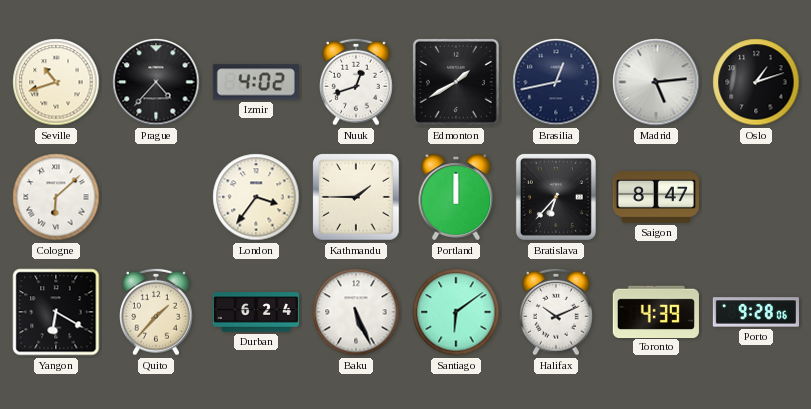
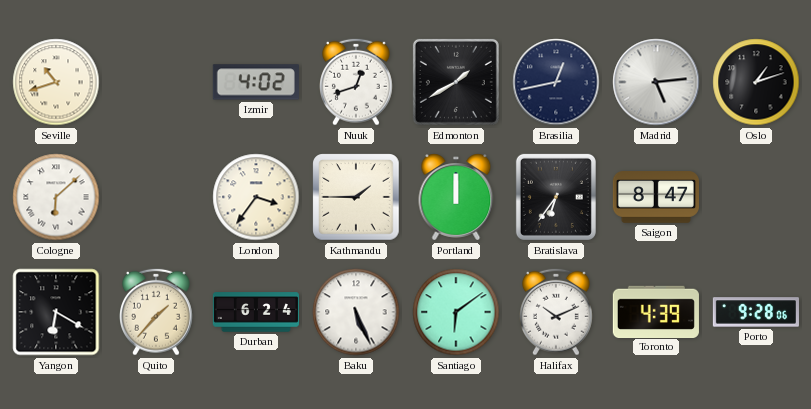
Prague: 4:37 -> none (156, 82)
Bratislava: 6:37 -> 6:36 (556, 197)
